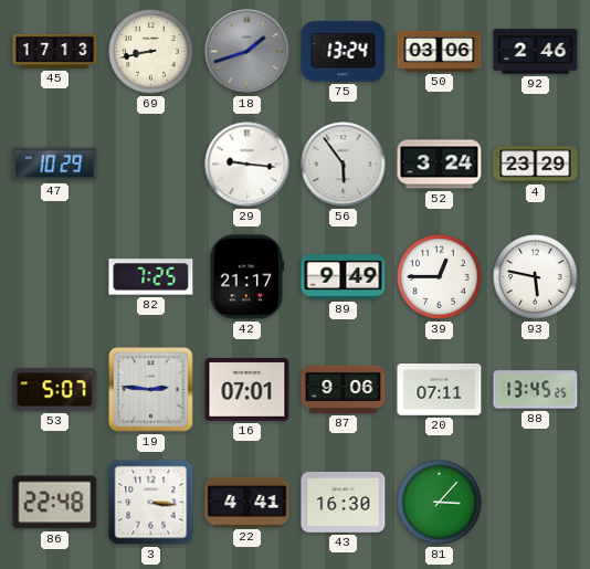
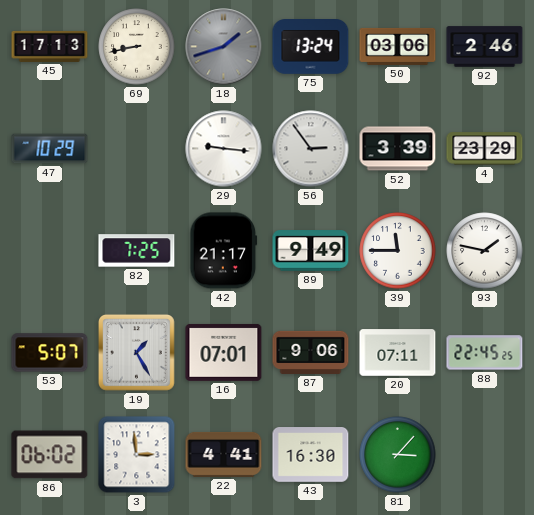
56: 5:54 -> 2:54 (311, 149)
52: 3:24 -> 3:39 (398, 149)
39: 12:45 -> 11:45 (398, 251)
93: 5:47 -> 1:47 (485, 251)
19: 2:46 -> 1:25 (136, 352)
88: 13:45 -> 22:45 (485, 353)
86: 22:48 -> 06:02 (50, 455)
3: 3:16 -> 2:59 (137, 455)
